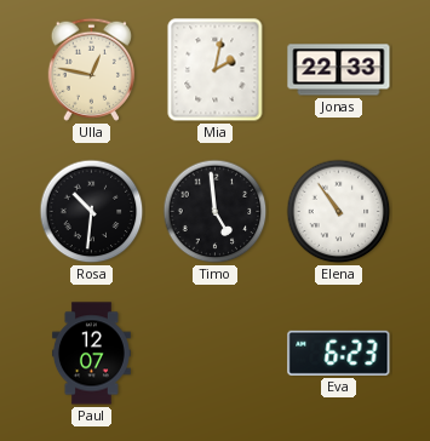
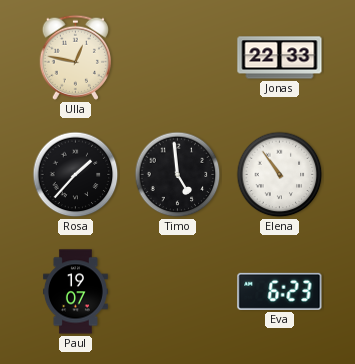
Mia: 2:02 -> none (216, 70)
Rosa: 10:31 -> 1:37 (76, 175)
Paul: 12:07 -> 19:07 (75, 292)
